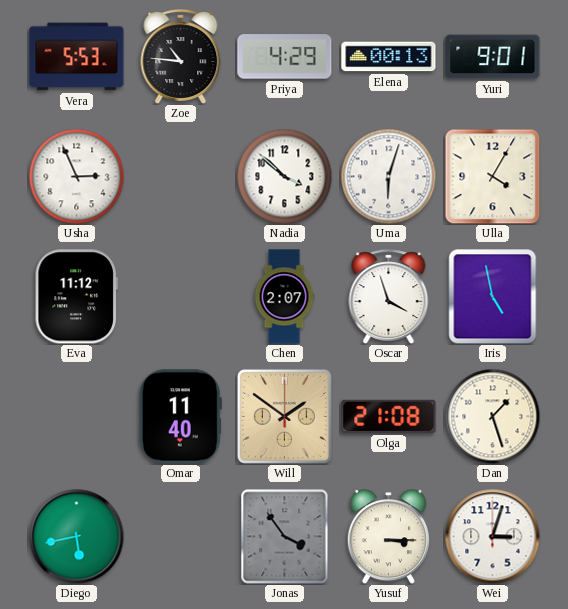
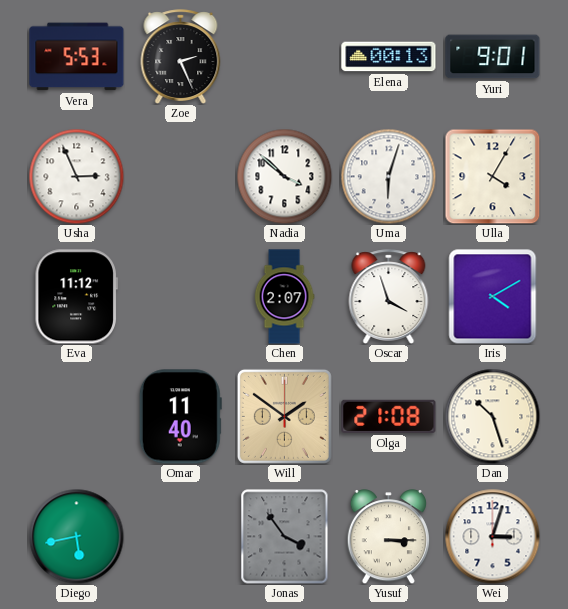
Zoe: 10:46 -> 2:26 (181, 56)
Priya: 4:29 -> none (285, 57)
Iris: 4:58 -> 4:10 (493, 296)
Dan: 1:27 -> 10:27 (492, 416)
